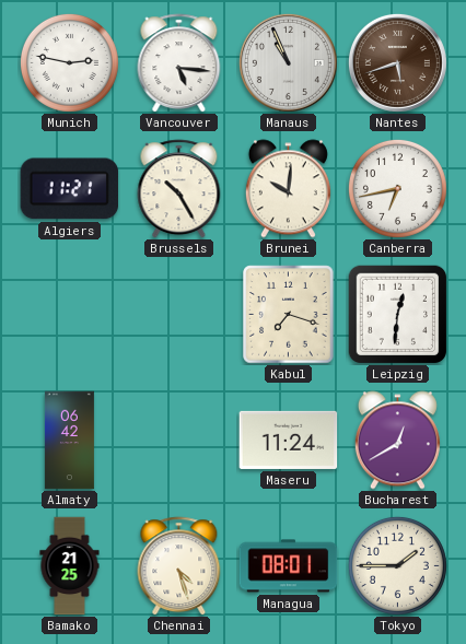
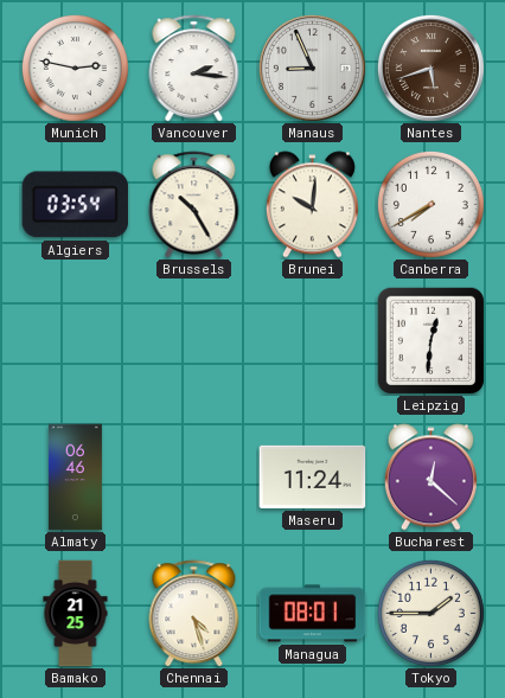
Vancouver: 5:16 -> 2:16 (194, 69)
Manaus: 10:56 -> 8:56 (312, 68)
Algiers: 11:21 -> 03:54 (76, 205)
Canberra: 6:43 -> 7:40 (430, 204)
Kabul: 7:18 -> none (289, 315)
Almaty: 06:42 -> 06:46 (75, 478)
Bucharest: 12:40 -> 12:22 (430, 478)
